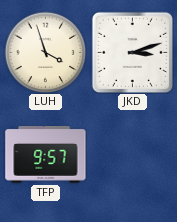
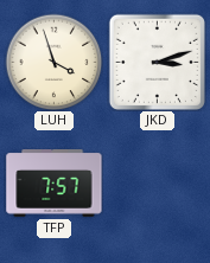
TFP: 9:57 -> 7:57 (55, 184)
